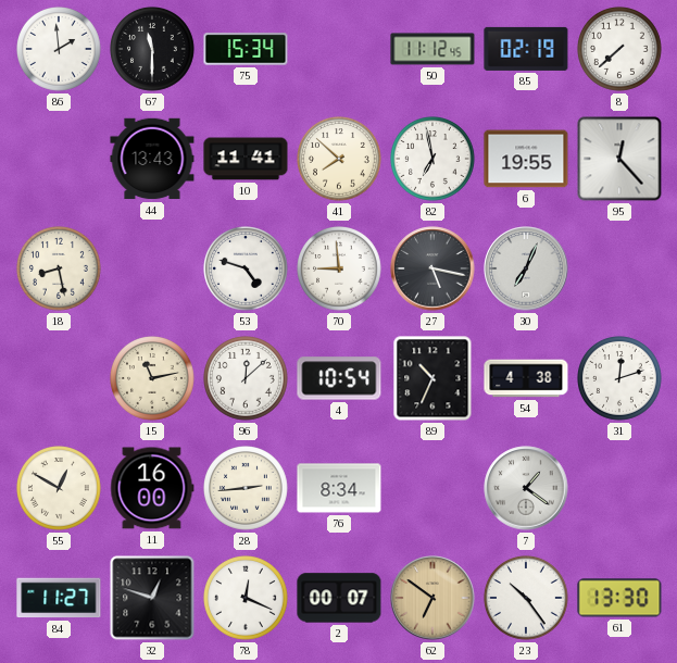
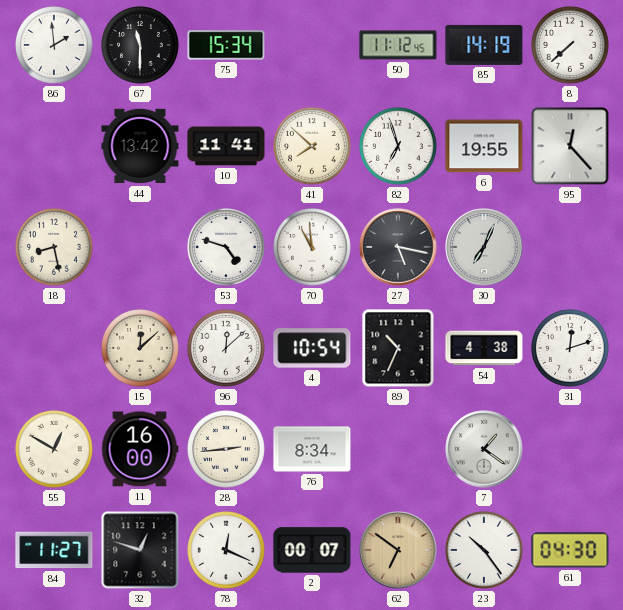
85: 02:19 -> 14:19 (484, 45)
44: 13:43 -> 13:42 (140, 146)
82: 6:58 -> 6:57 (399, 147)
70: 8:59 -> 10:59 (313, 248)
15: 11:13 -> 12:08 (141, 349)
61: 13:30 -> 04:30 (570, 550)
